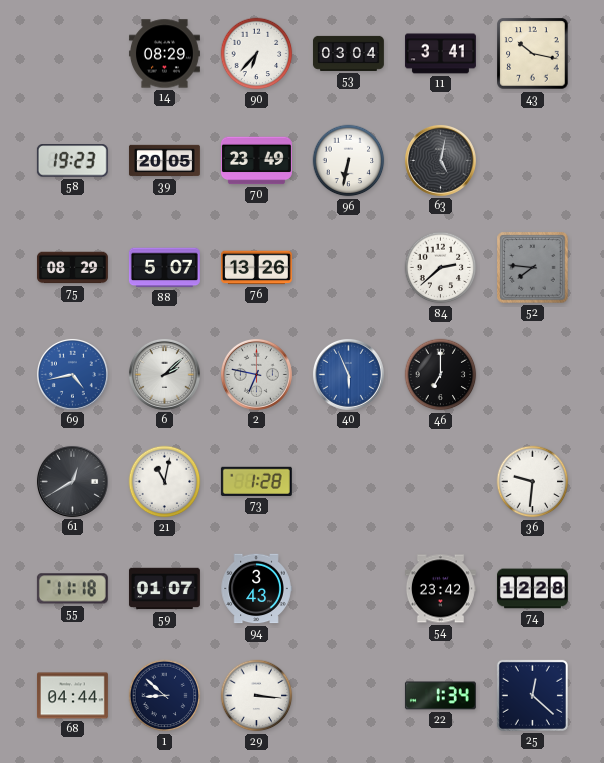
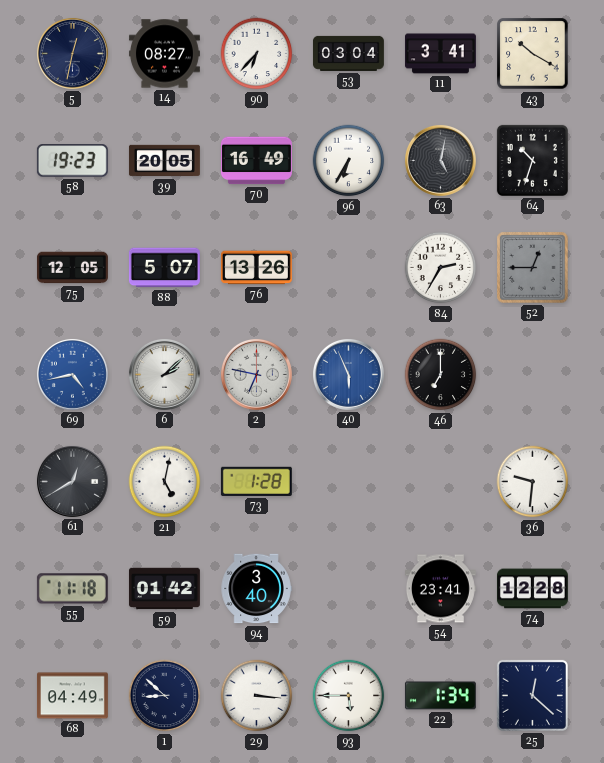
5: none -> 12:32 (72, 53)
14: 08:29 -> 08:27 (164, 54)
43: 10:17 -> 10:20 (533, 54)
70: 23:49 -> 16:49 (256, 161)
96: 6:32 -> 6:35 (349, 161)
64: none -> 10:33 (532, 160)
75: 08:29 -> 12:05 (72, 268)
84: 2:38 -> 2:35 (441, 268)
52: 7:46 -> 12:45 (533, 268)
21: 11:02 -> 5:02 (165, 482)
59: 01:07 -> 01:42 (164, 589)
94: 3:43 -> 3:40 (256, 589)
54: 23:42 -> 23:41 (440, 589)
68: 04:44 -> 04:49 (72, 696)
93: none -> 5:45 (349, 696)
